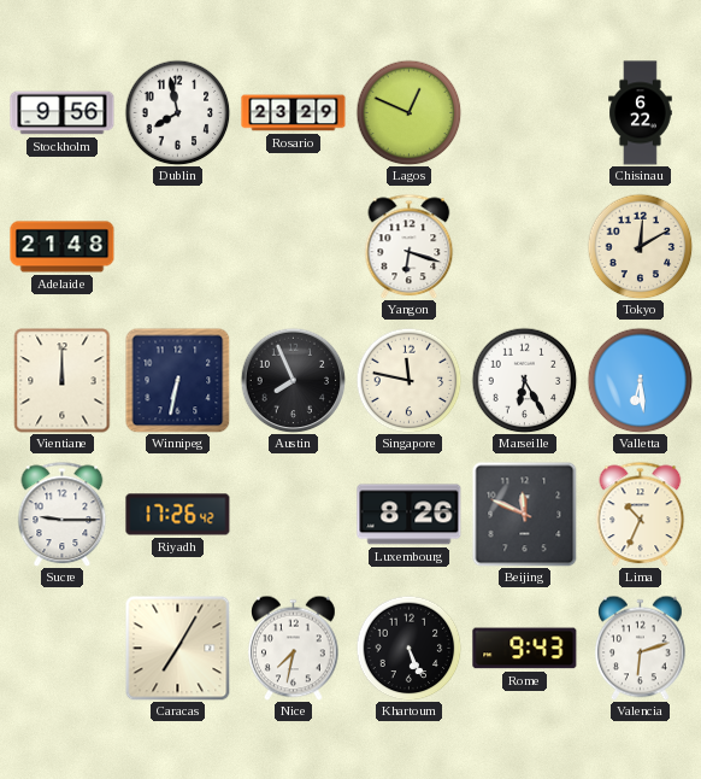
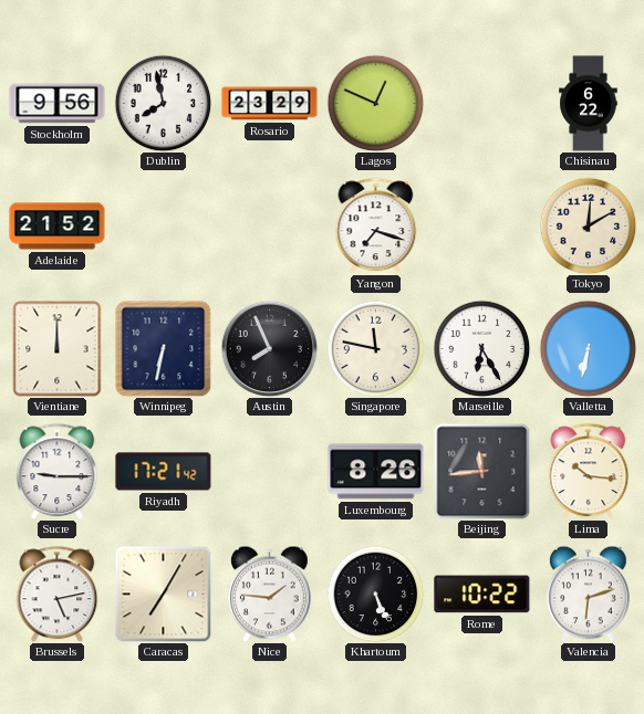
Adelaide: 21:48 -> 21:52 (58, 227)
Yangon: 6:18 -> 7:18 (376, 225)
Valletta: 6:29 -> 6:32 (588, 348)
Riyadh: 17:26 -> 17:21 (164, 472)
Beijing: 11:49 -> 11:44 (481, 471)
Lima: 10:34 -> 10:16 (589, 471)
Brussels: none -> 5:13 (58, 594)
Nice: 7:32 -> 1:46 (270, 594)
Rome: 9:43 -> 10:22 (482, 595)
